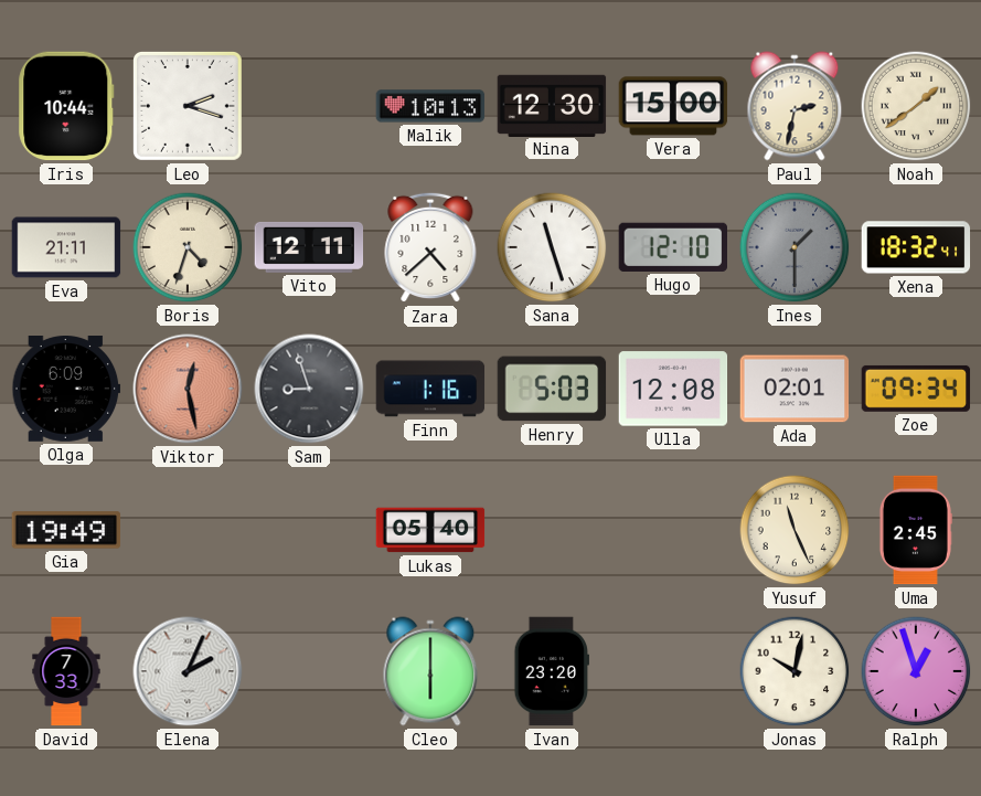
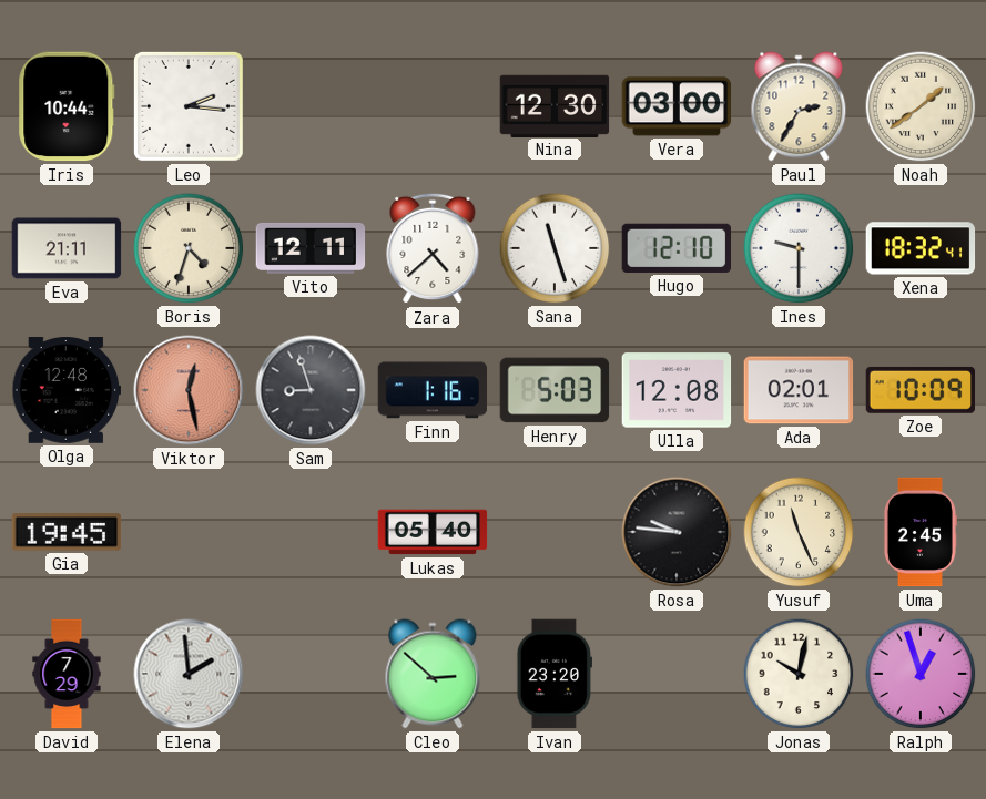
Leo: 2:18 -> 2:16 (189, 106)
Malik: 10:13 -> none (430, 106)
Vera: 15:00 -> 03:00 (677, 106)
Paul: 2:32 -> 2:35 (799, 106)
Ines: 1:30 -> 9:30 (799, 248)
Ines dial: grey -> white (799, 248)
Olga: 6:09 -> 12:48 (67, 391)
Zoe: 09:34 -> 10:09 (921, 390)
Gia: 19:49 -> 19:45 (67, 532)
Rosa: none -> 9:46 (677, 532)
David: 7:33 -> 7:29 (67, 674)
Elena: 2:04 -> 1:59 (189, 674)
Cleo: 6:00 -> 2:52 (433, 674)
